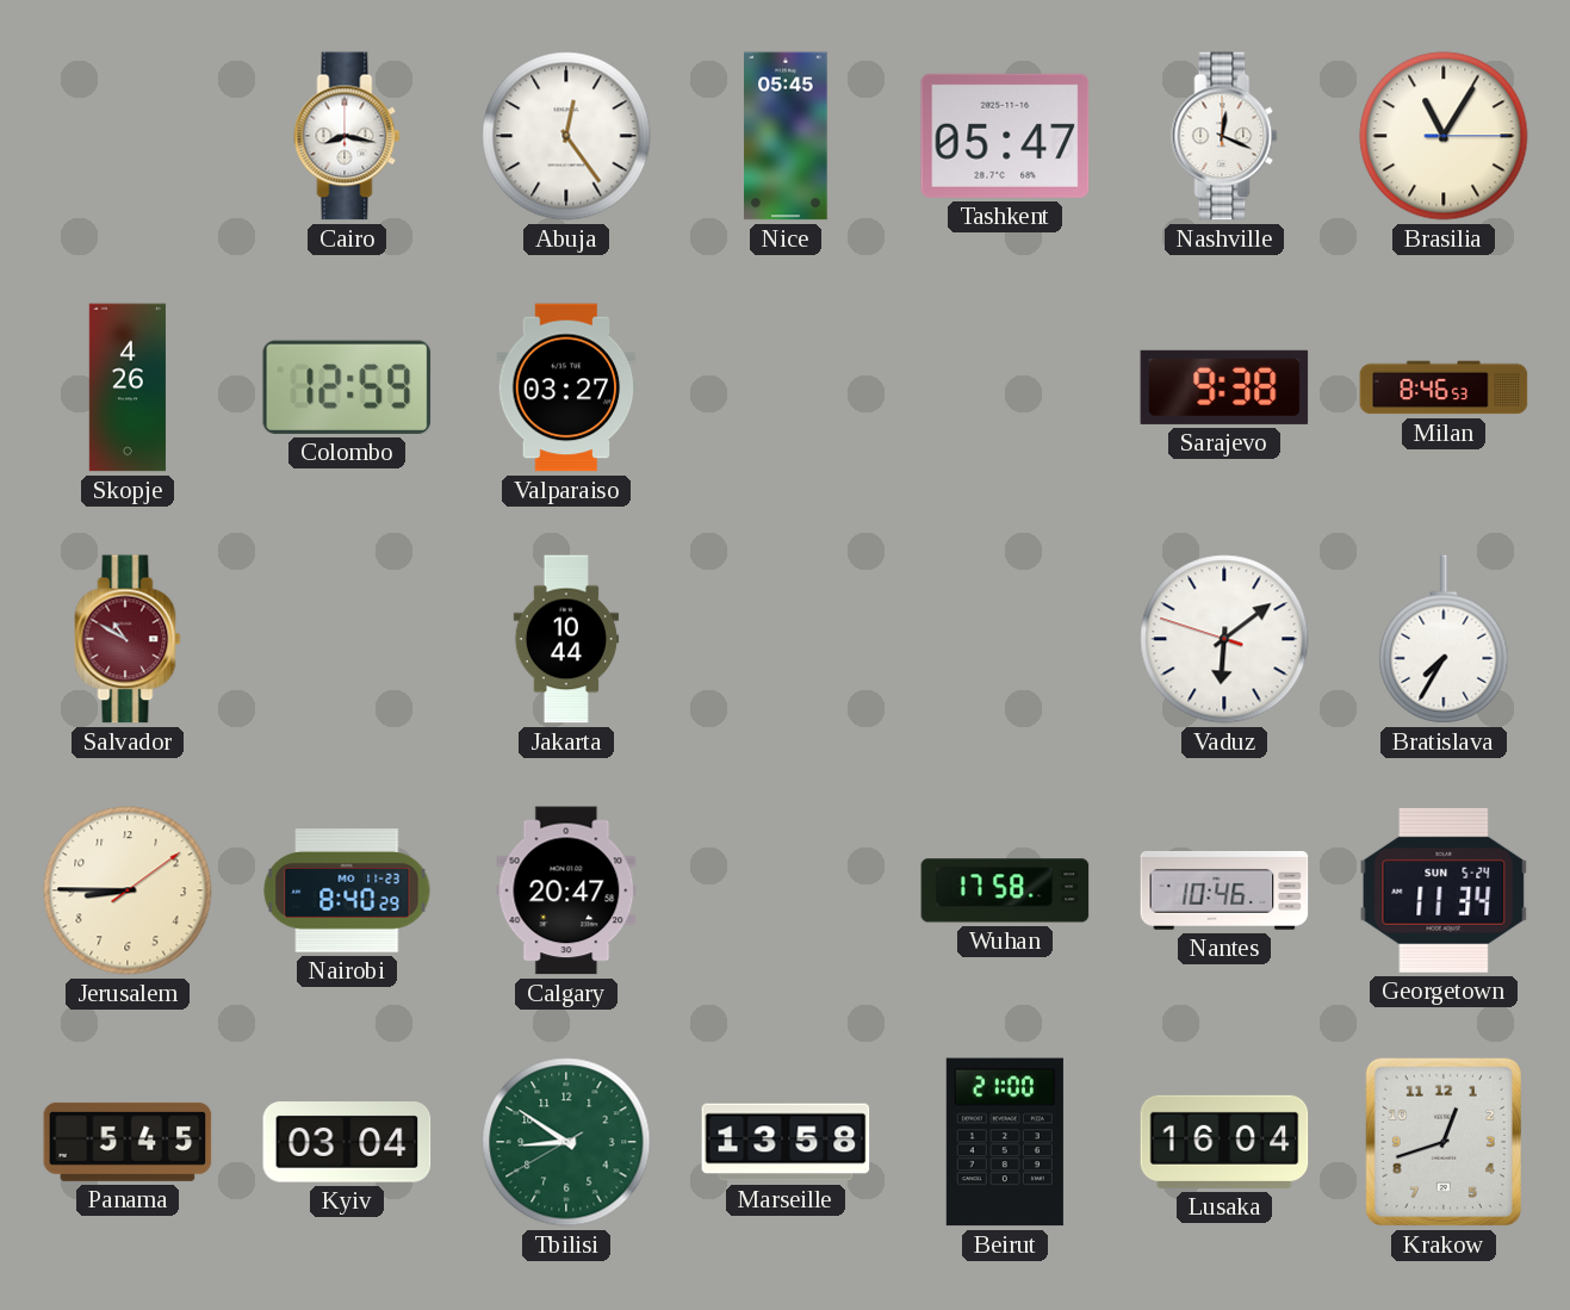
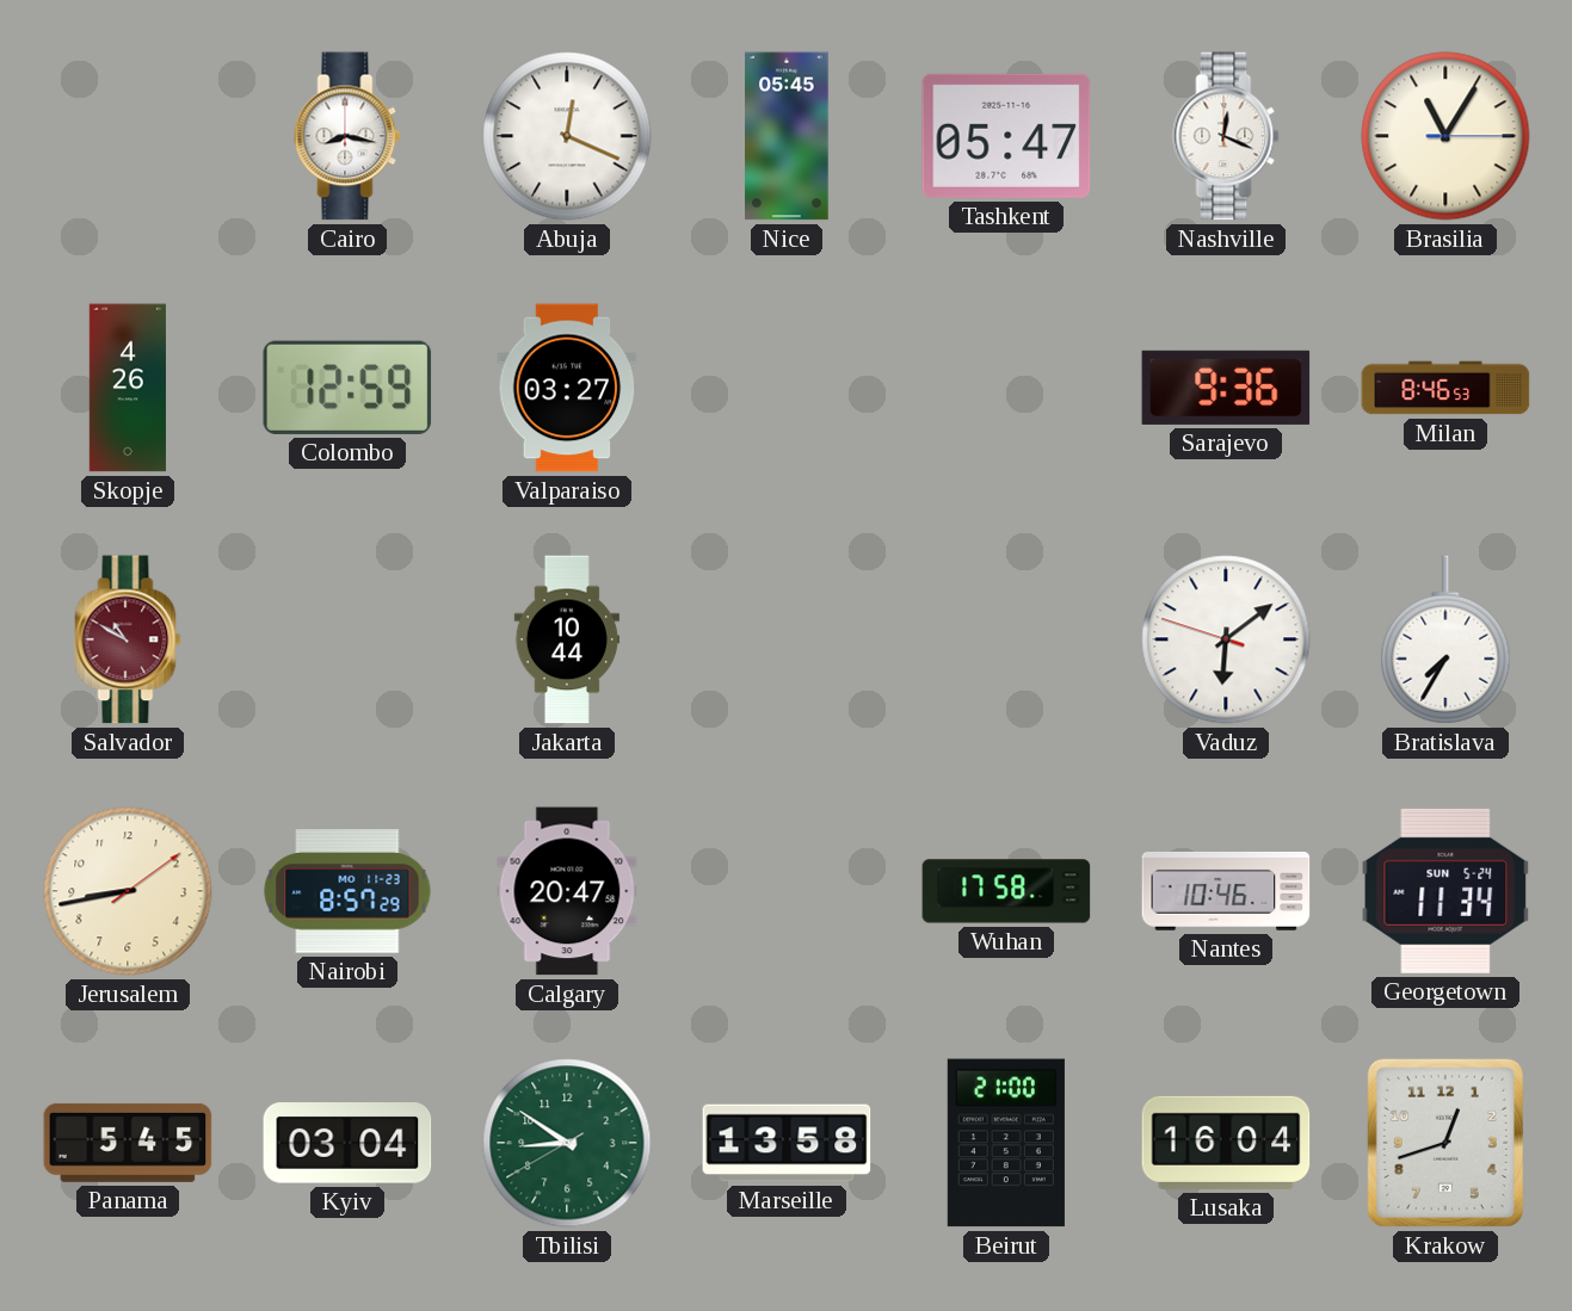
Abuja: 12:24 -> 12:19 (567, 136)
Sarajevo: 9:38 -> 9:36 (1226, 388)
Jerusalem: 8:45 -> 8:43 (128, 891)
Nairobi: 8:40 -> 8:57 (347, 891)
